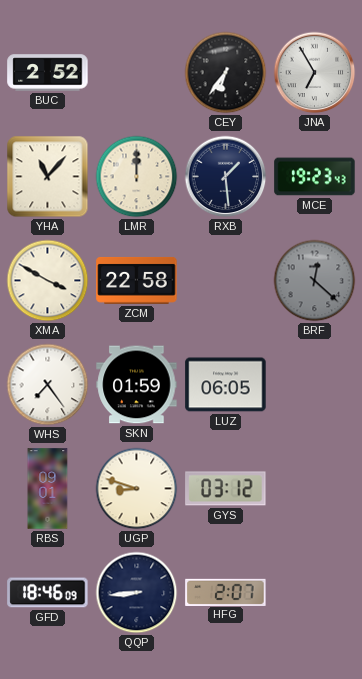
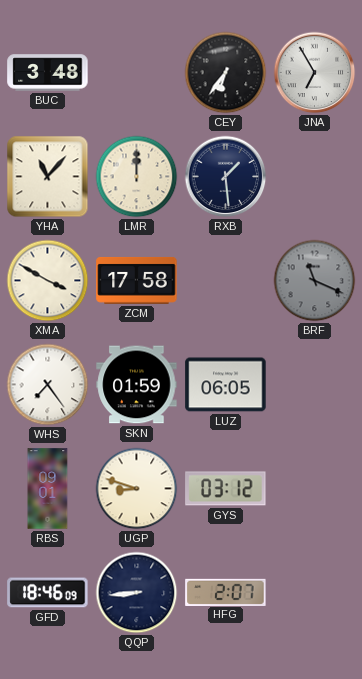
BUC: 2:52 -> 3:48 (48, 73)
MCE: 19:23 -> none (315, 177)
ZCM: 22:58 -> 17:58 (137, 280)
BRF: 12:22 -> 11:19 (315, 281)
